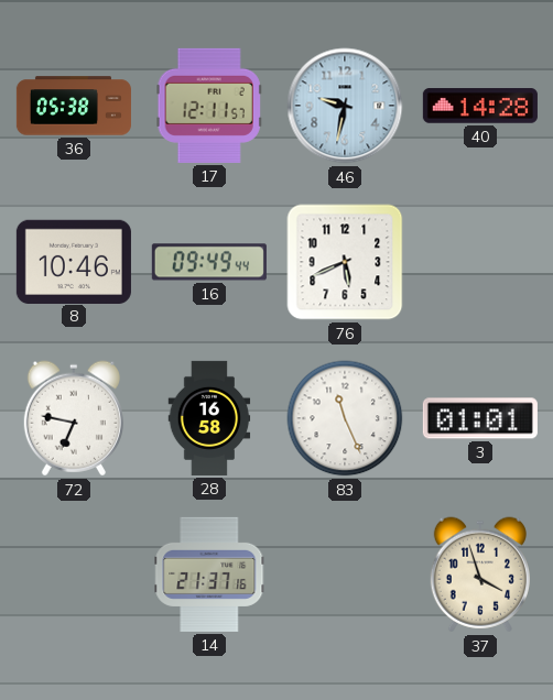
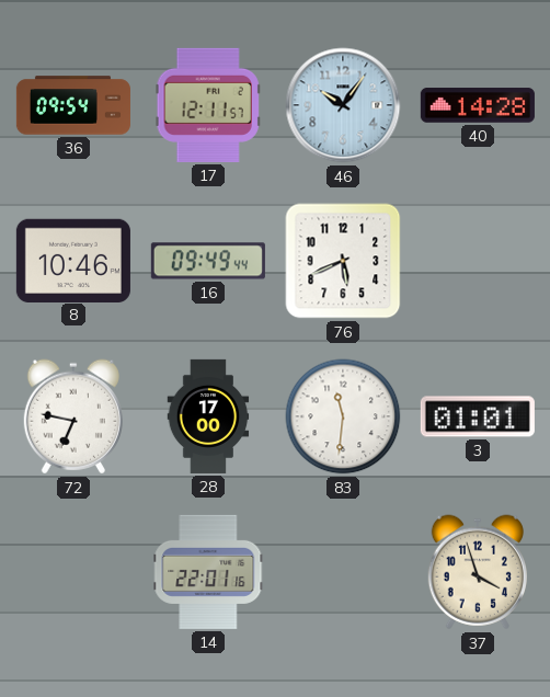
36: 05:38 -> 09:54 (73, 105)
46: 9:32 -> 10:06 (343, 105)
28: 16:58 -> 17:00 (208, 416)
83: 11:26 -> 11:31 (343, 416)
14: 21:37 -> 22:01 (208, 572)
